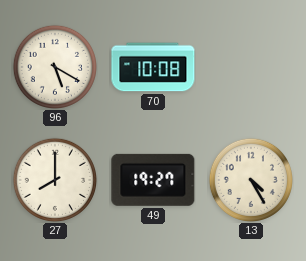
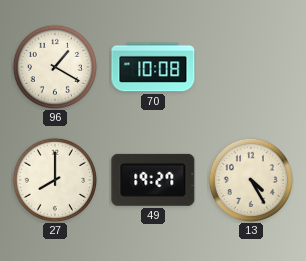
96: 5:20 -> 1:20 (54, 66)
